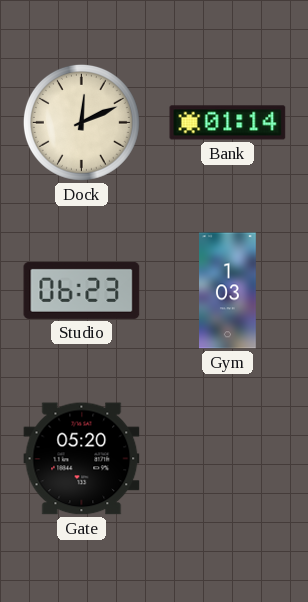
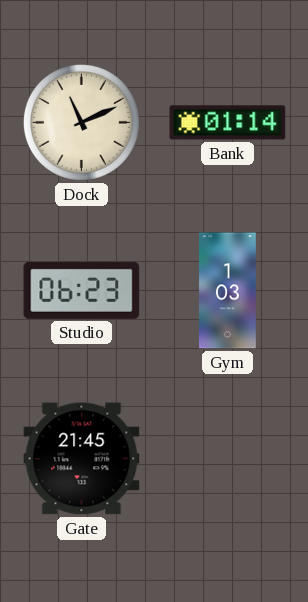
Dock: 12:11 -> 11:11 (81, 122)
Gate: 05:20 -> 21:45 (82, 459)
